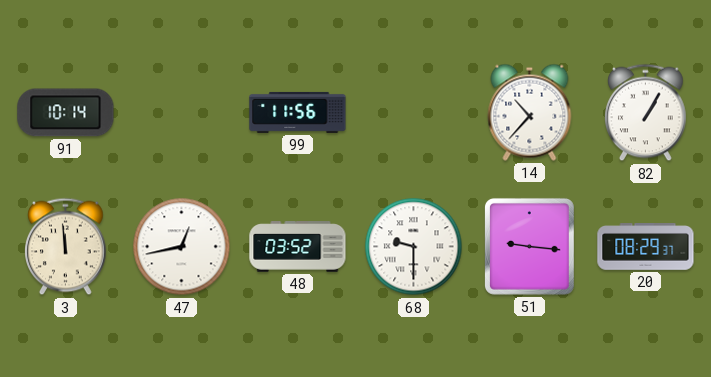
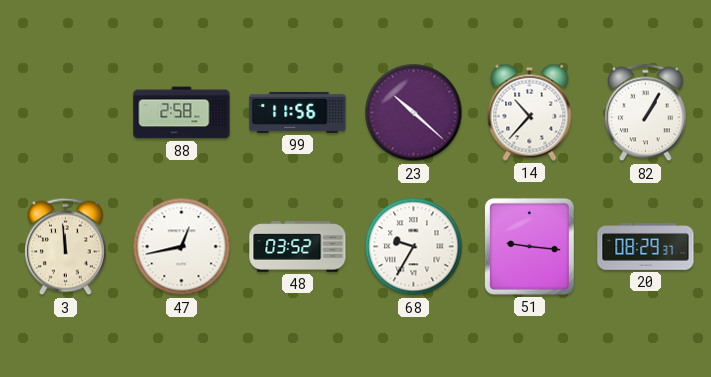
91: 10:14 -> none (66, 113)
88: none -> 2:58 (182, 113)
23: none -> 10:22 (414, 113)
68: 9:30 -> 9:35 (414, 247)
